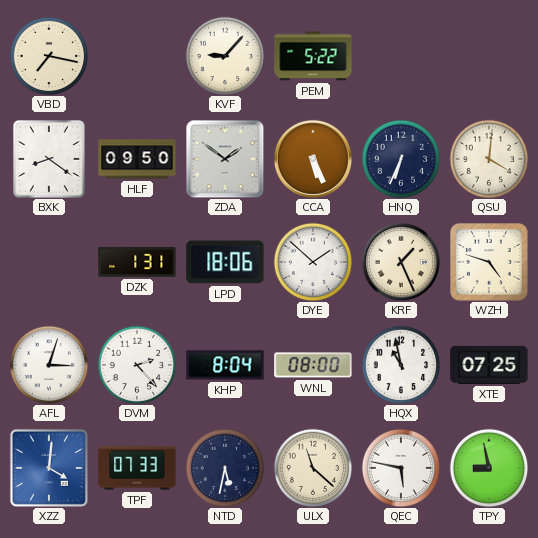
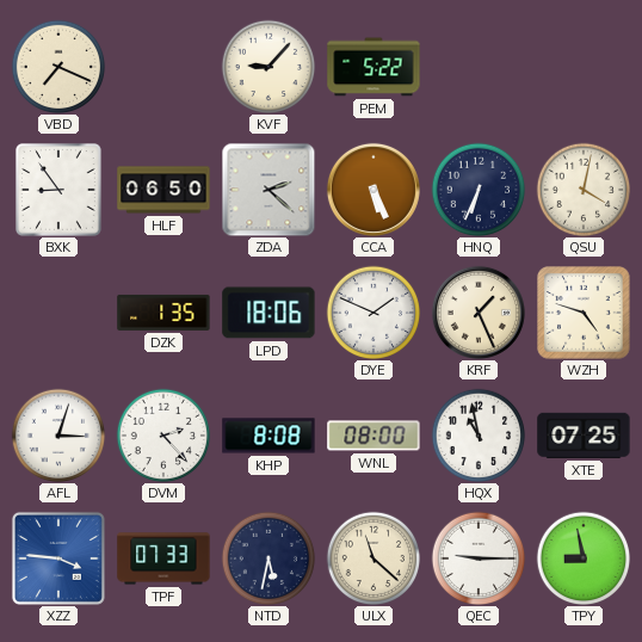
VBD: 7:17 -> 7:19 (58, 67)
BXK: 8:21 -> 8:54 (60, 191)
HLF: 09:50 -> 06:50 (163, 190)
ZDA: 1:51 -> 2:22 (268, 190)
QSU: 4:01 -> 4:02 (584, 190)
DZK: 1:31 -> 1:35 (163, 313)
DYE: 1:52 -> 1:49 (374, 313)
KHP: 8:04 -> 8:08 (268, 436)
XZZ: 4:01 -> 3:46 (58, 558)
QEC: 5:47 -> 9:15 (479, 558)
